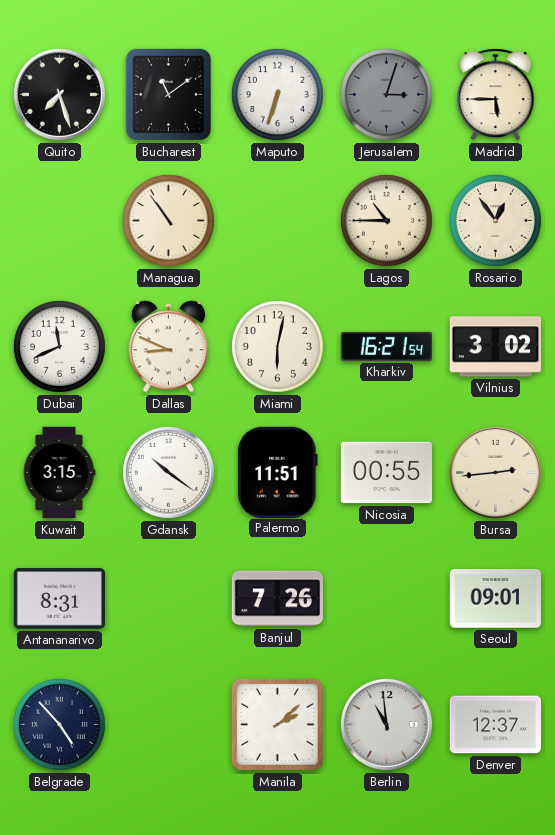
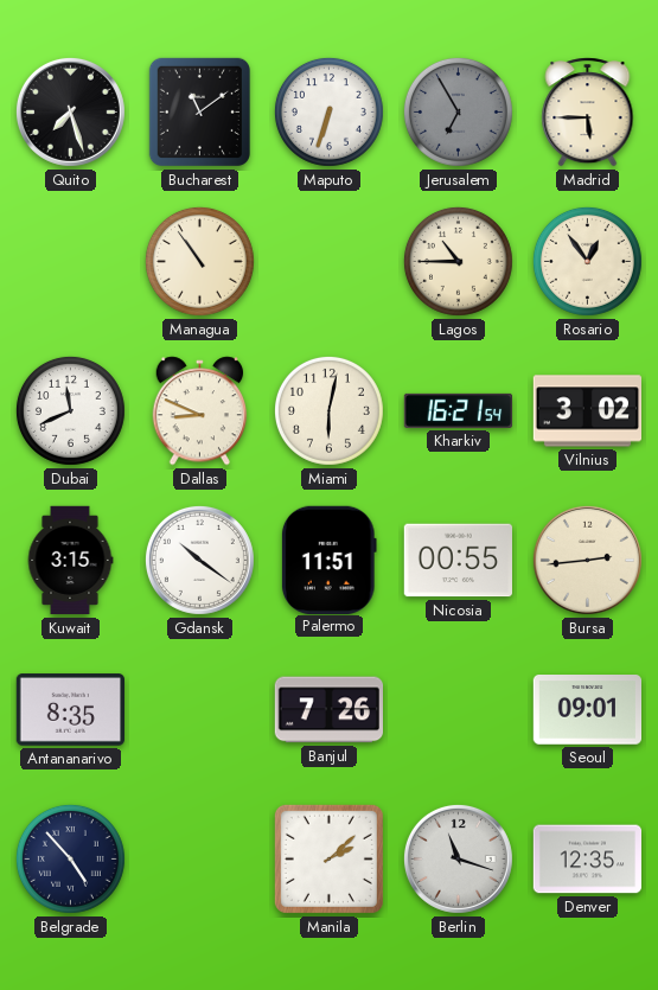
Jerusalem: 3:03 -> 6:55 (458, 111)
Antananarivo: 8:31 -> 8:35 (70, 710)
Berlin: 10:59 -> 11:18 (458, 858)
Denver: 12:37 -> 12:35 (587, 860)
